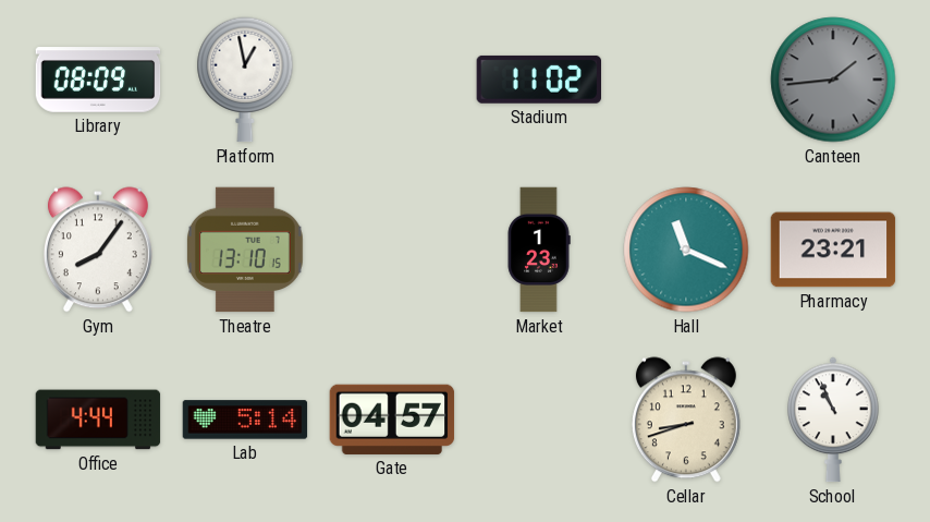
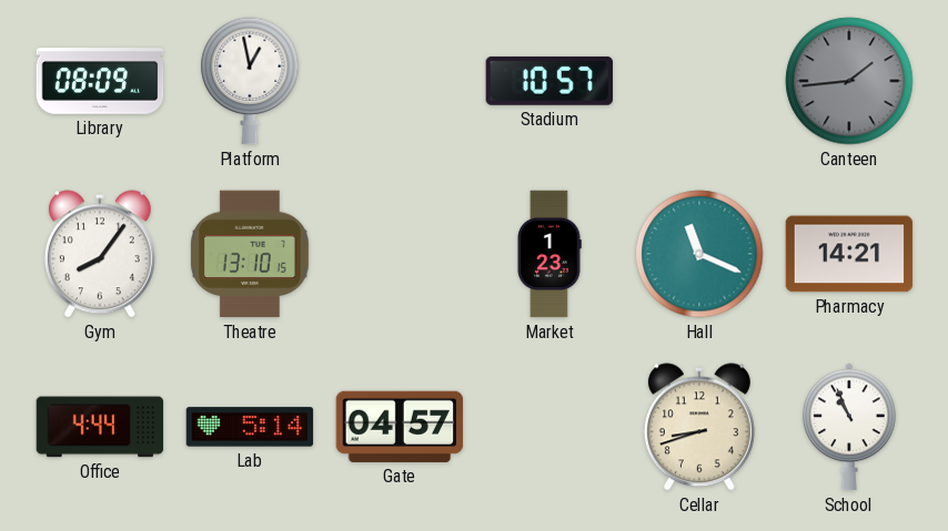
Stadium: 11:02 -> 10:57 (548, 81)
Pharmacy: 23:21 -> 14:21 (849, 254)
